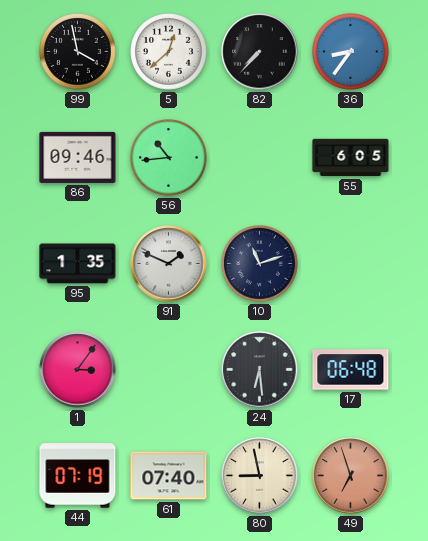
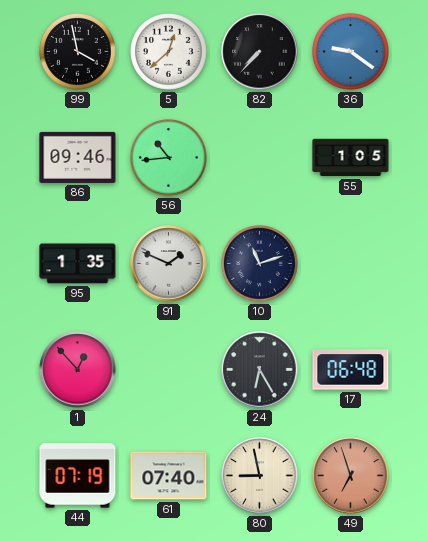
36: 8:36 -> 9:21 (351, 52)
55: 6:05 -> 1:05 (351, 158)
1: 3:06 -> 12:53 (78, 370)
24: 6:29 -> 6:25 (260, 370)
